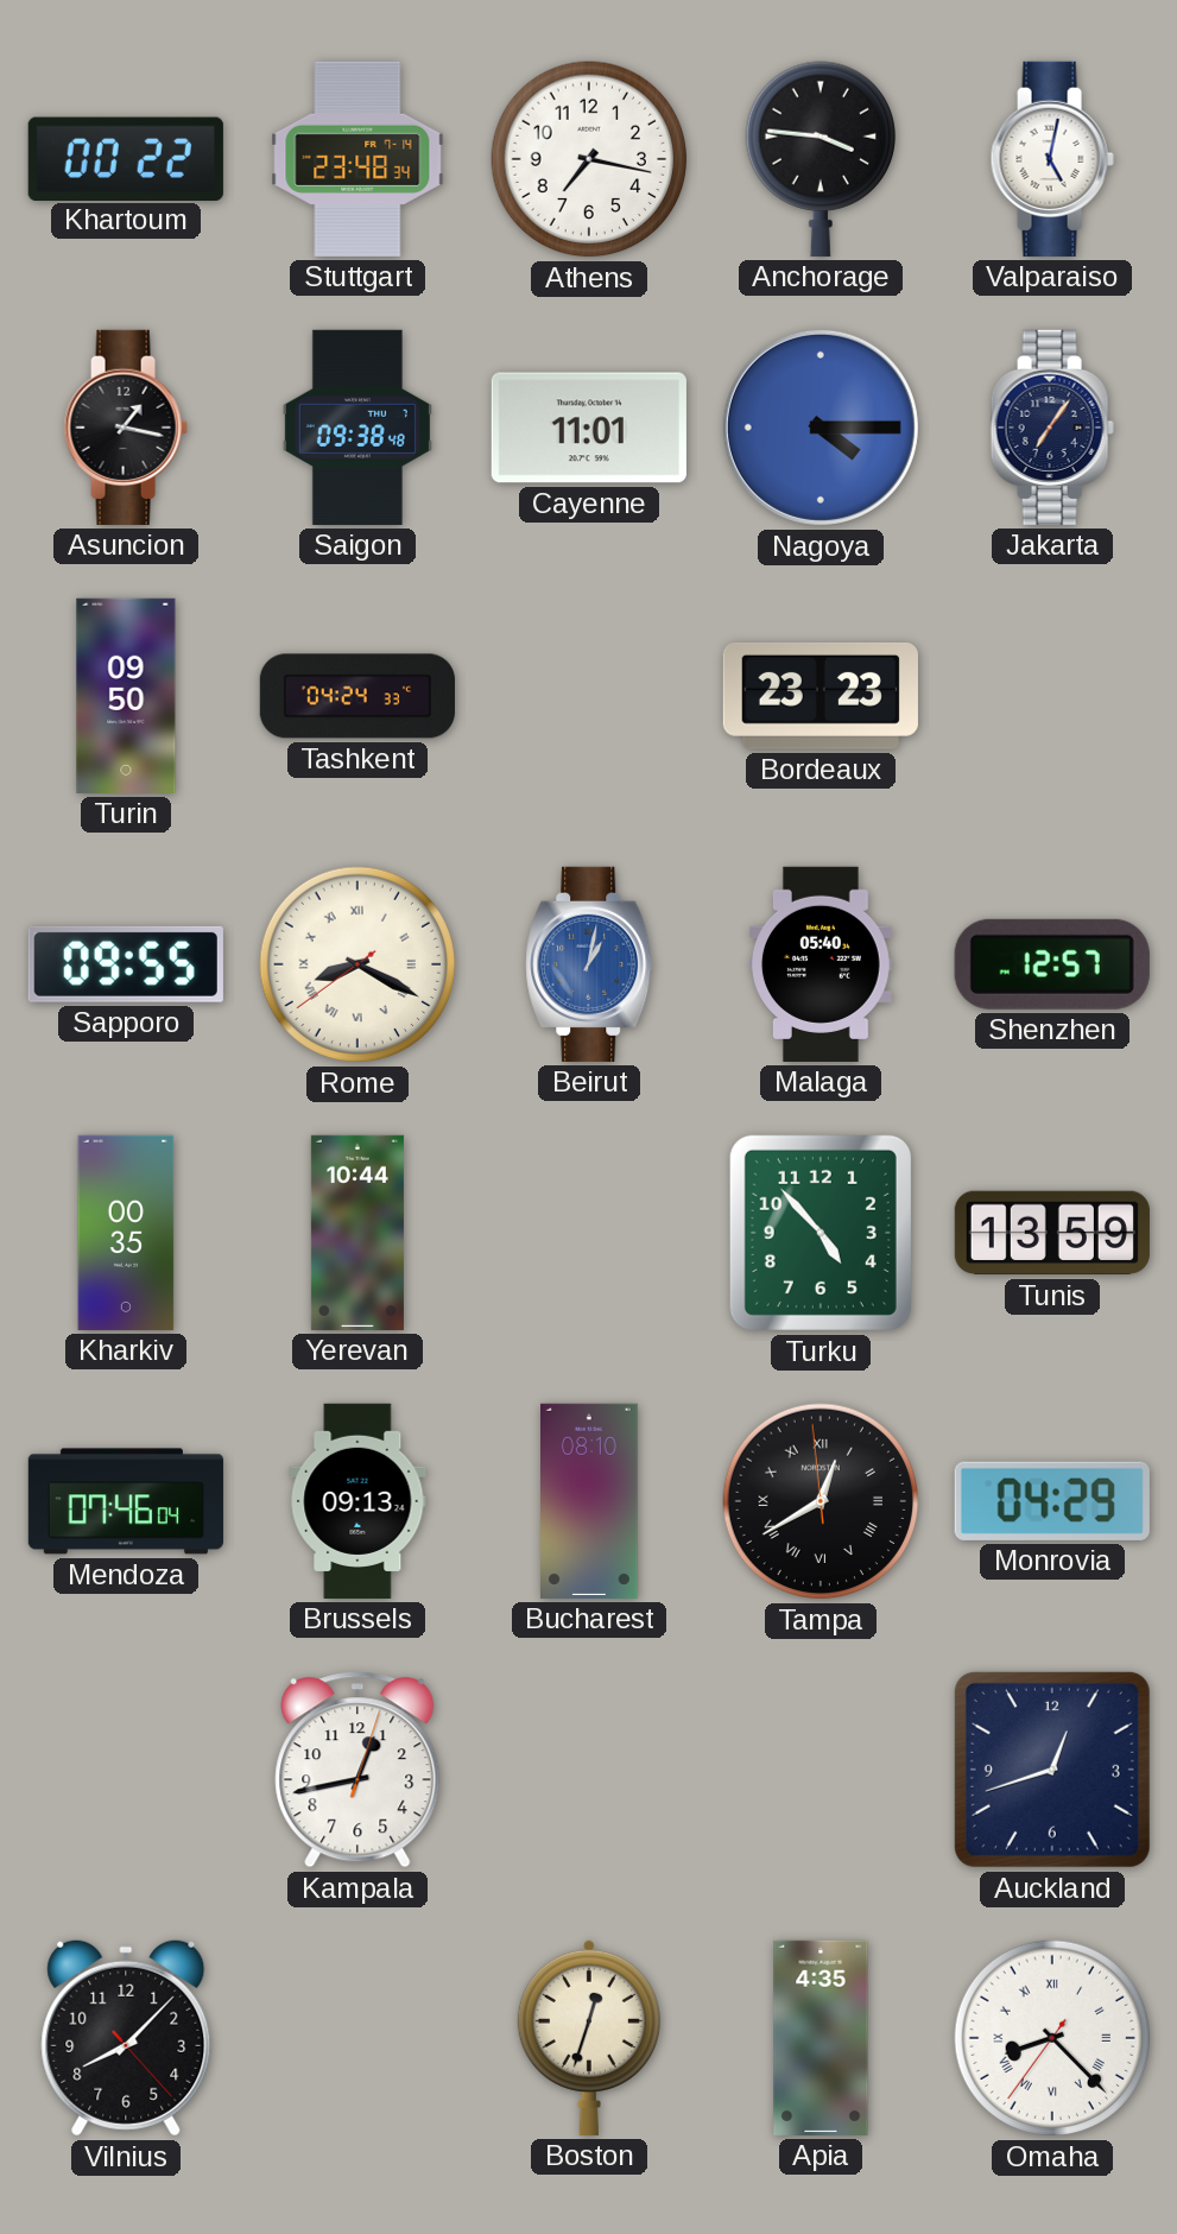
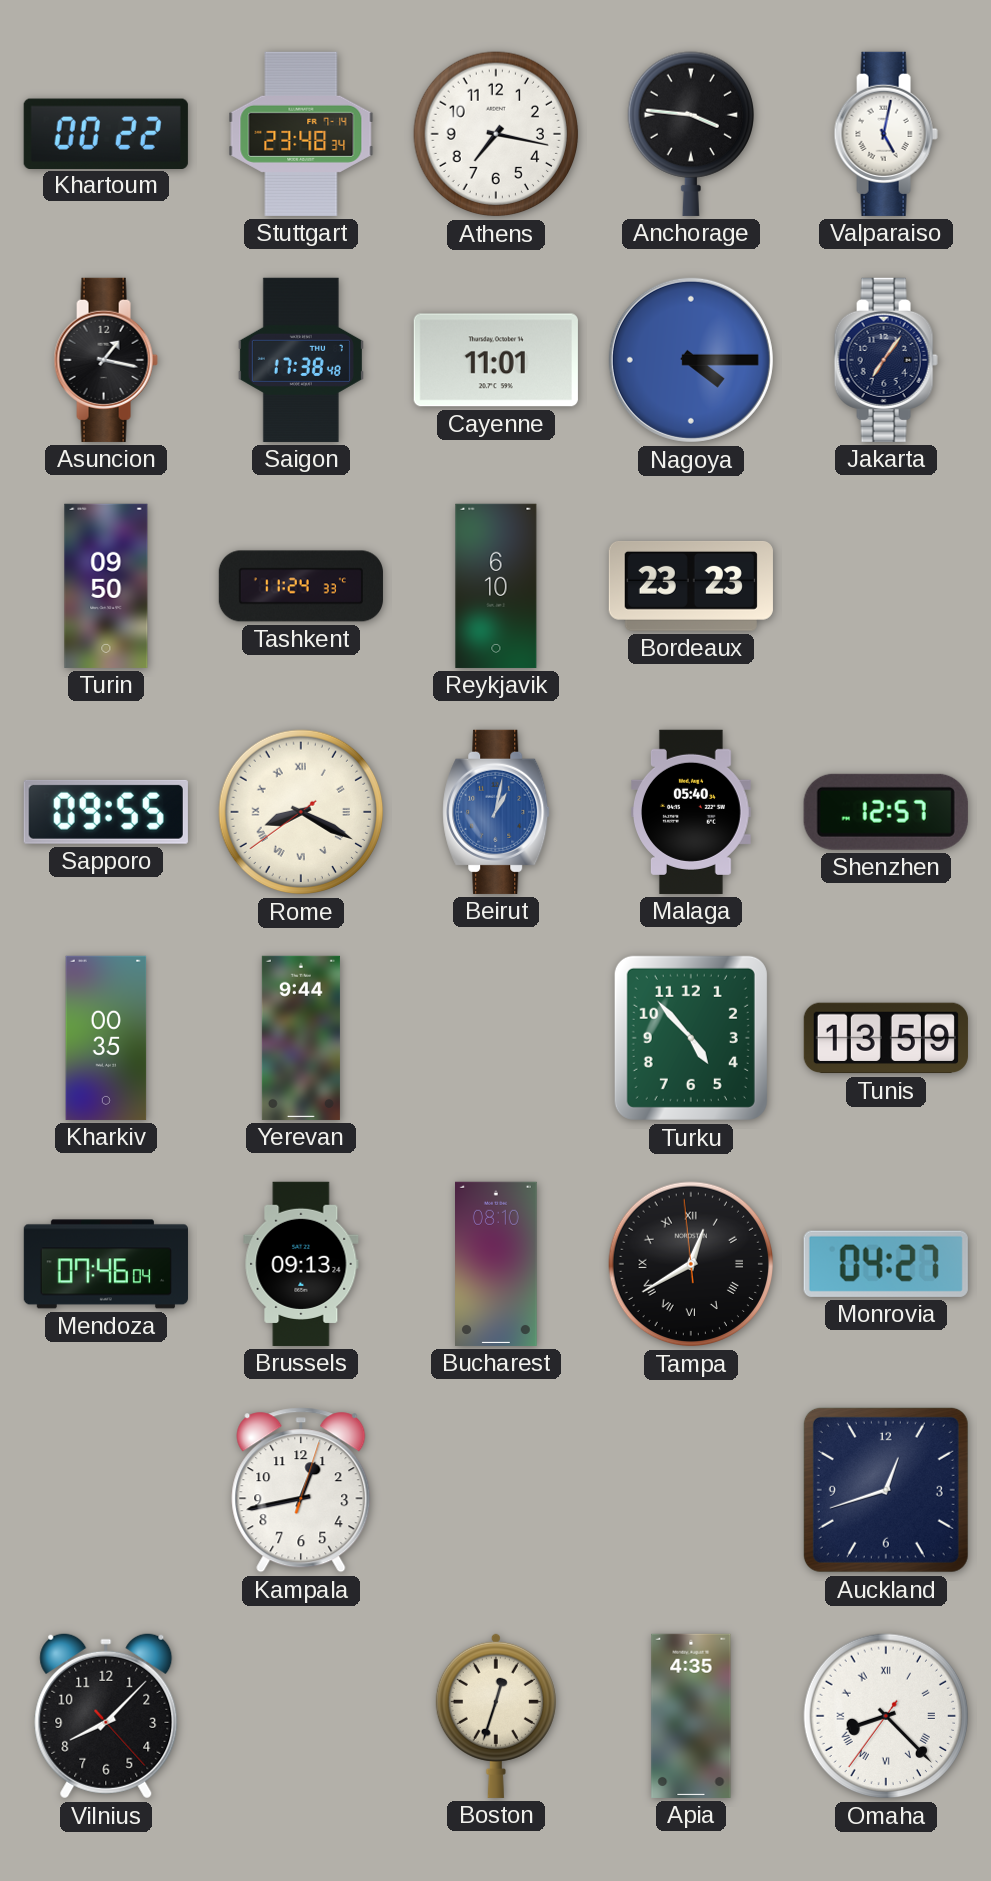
Saigon: 09:38 -> 17:38 (301, 360)
Tashkent: 04:24 -> 11:24 (301, 586)
Reykjavik: none -> 6:10 (496, 586)
Yerevan: 10:44 -> 9:44 (301, 1038)
Monrovia: 04:29 -> 04:27 (886, 1264)
